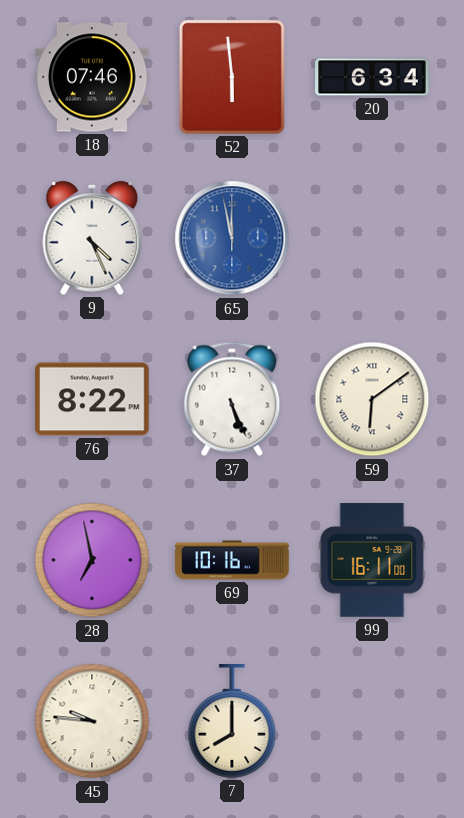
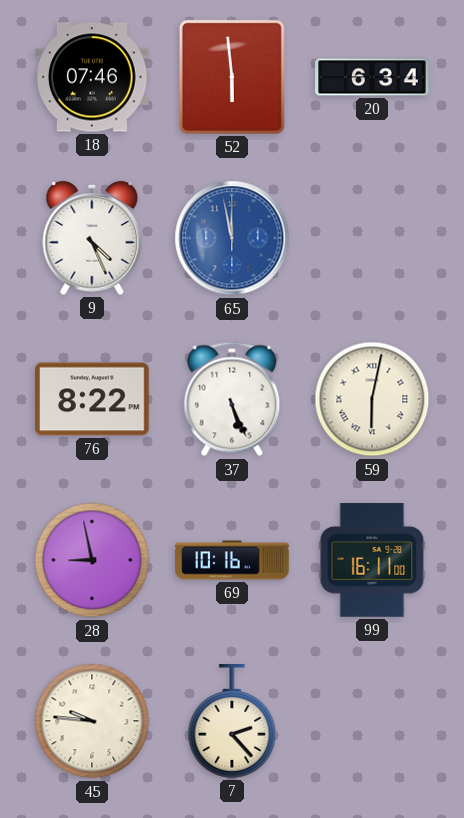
59: 6:09 -> 6:02 (372, 399)
28: 6:58 -> 8:58 (92, 560)
7: 8:00 -> 2:23 (232, 721)
